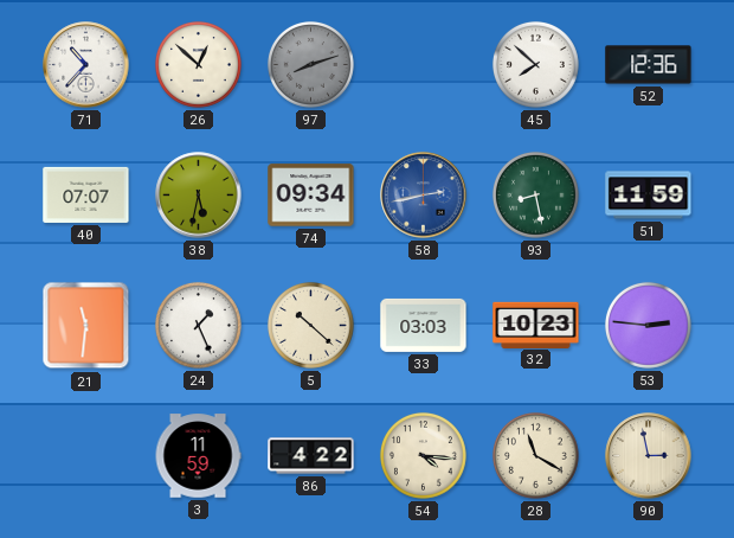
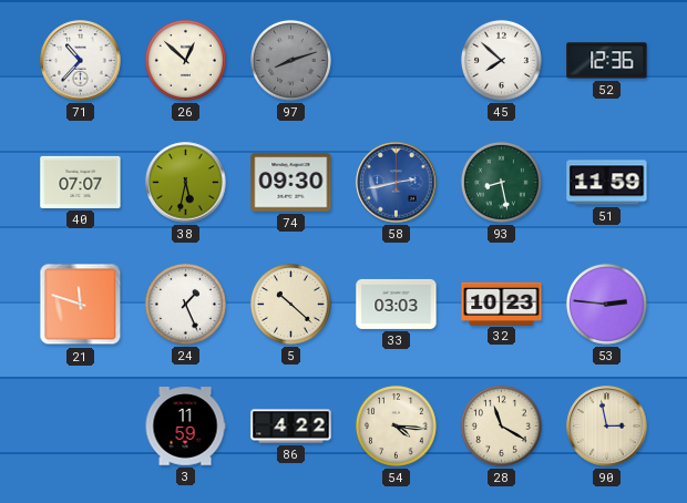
74: 09:34 -> 09:30 (291, 183)
21: 11:31 -> 11:48 (81, 305)
